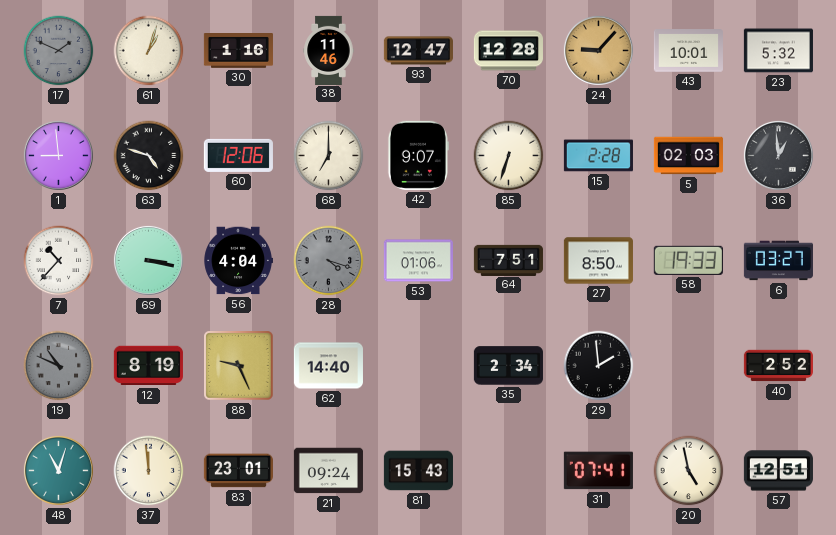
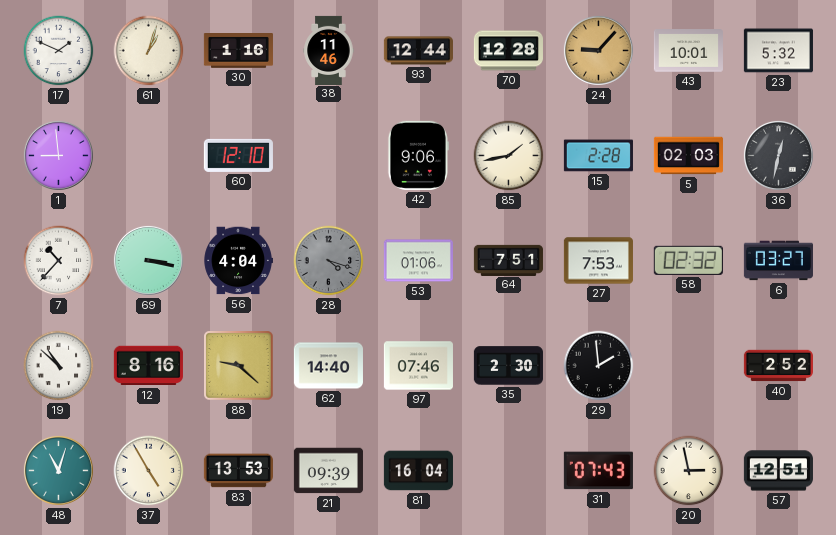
17 dial: grey -> white (59, 51)
93: 12:47 -> 12:44 (418, 51)
63: 4:48 -> none (149, 156)
60: 12:06 -> 12:10 (238, 155)
68: 7:00 -> none (329, 156)
42: 9:07 -> 9:06 (418, 155)
85: 6:33 -> 1:43 (509, 156)
36: 12:59 -> 12:32 (778, 155)
27: 8:50 -> 7:53 (598, 261)
58: 19:33 -> 02:32 (688, 260)
19: 10:49 -> 10:52 (59, 366)
19 dial: grey -> white (59, 366)
12: 8:19 -> 8:16 (148, 366)
88: 9:26 -> 9:22 (239, 366)
97: none -> 07:46 (418, 366)
35: 2:34 -> 2:30 (508, 366)
37: 11:59 -> 4:55 (149, 471)
83: 23:01 -> 13:53 (238, 471)
21: 09:24 -> 09:39 (328, 471)
81: 15:43 -> 16:04 (418, 471)
31: 07:41 -> 07:43 (598, 471)
20: 4:58 -> 2:58 (689, 471)
